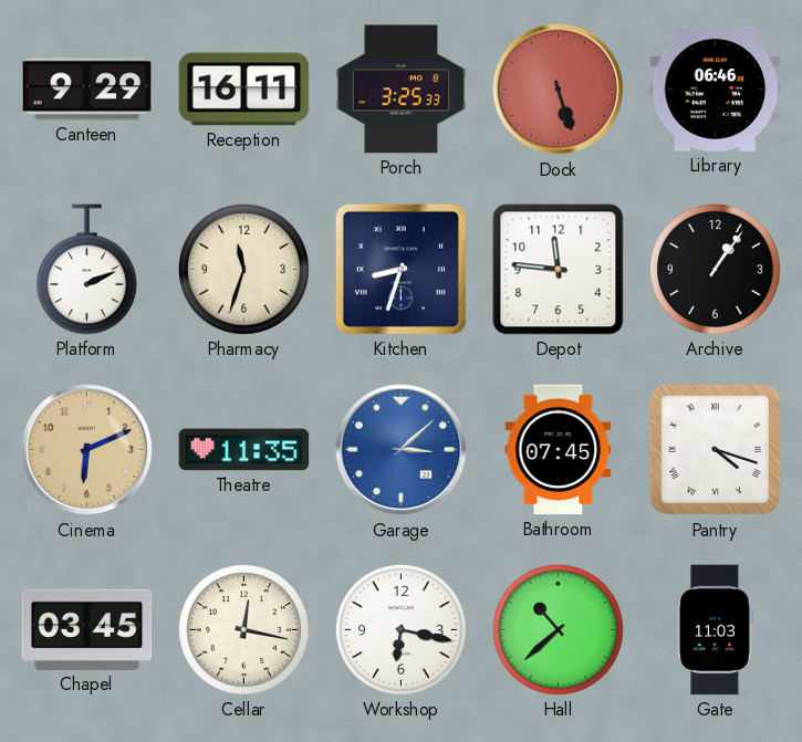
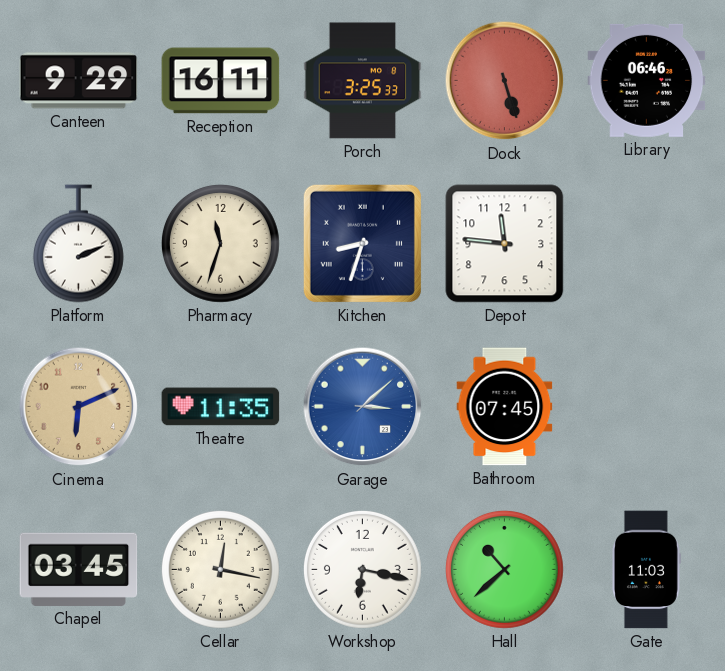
Archive: 1:06 -> none (715, 269)
Pantry: 4:18 -> none (716, 450)
